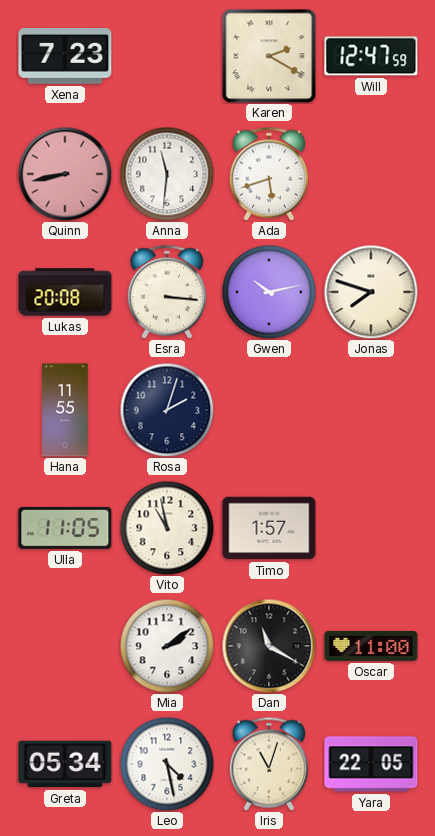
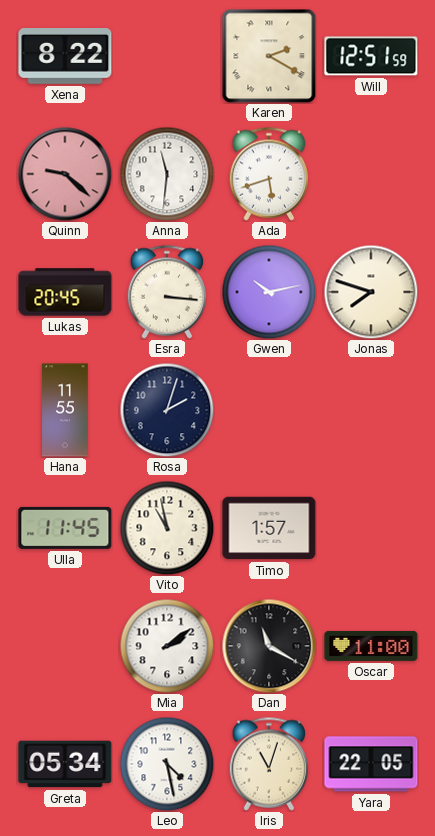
Xena: 7:23 -> 8:22 (65, 57)
Will: 12:47 -> 12:51 (371, 56)
Quinn: 8:43 -> 9:22 (65, 174)
Lukas: 20:08 -> 20:45 (65, 292)
Ulla: 11:05 -> 11:45 (65, 528)
